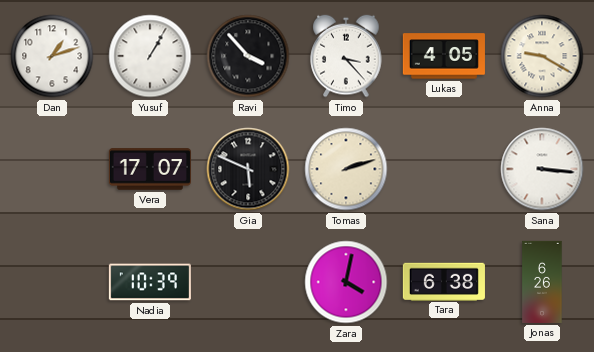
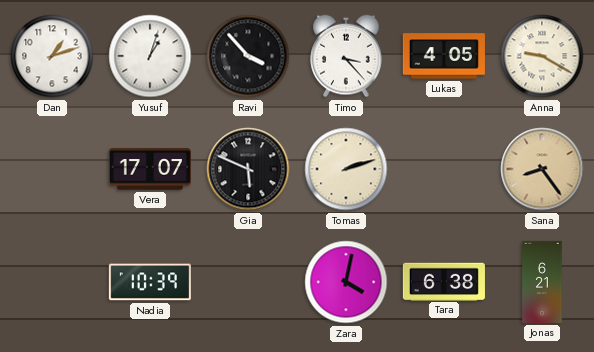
Yusuf: 1:05 -> 1:03 (150, 56)
Sana: 3:16 -> 8:24 (542, 169)
Sana dial: white -> champagne (542, 169)
Jonas: 6:26 -> 6:21 (542, 282)
